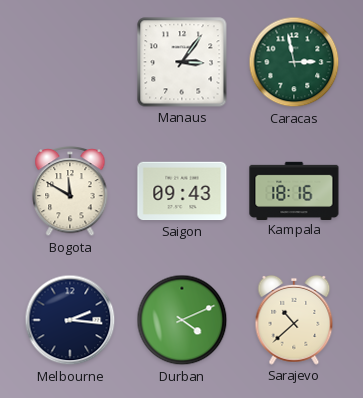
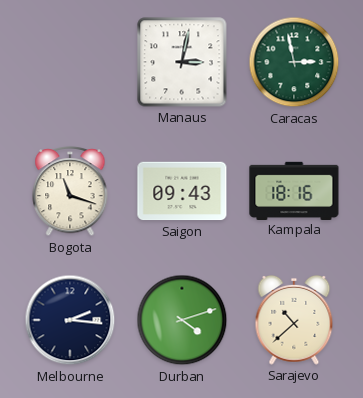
Manaus: 3:06 -> 3:02 (182, 62)
Bogota: 11:50 -> 11:18 (70, 191)
Durban: 4:11 -> 4:12 (182, 320)
